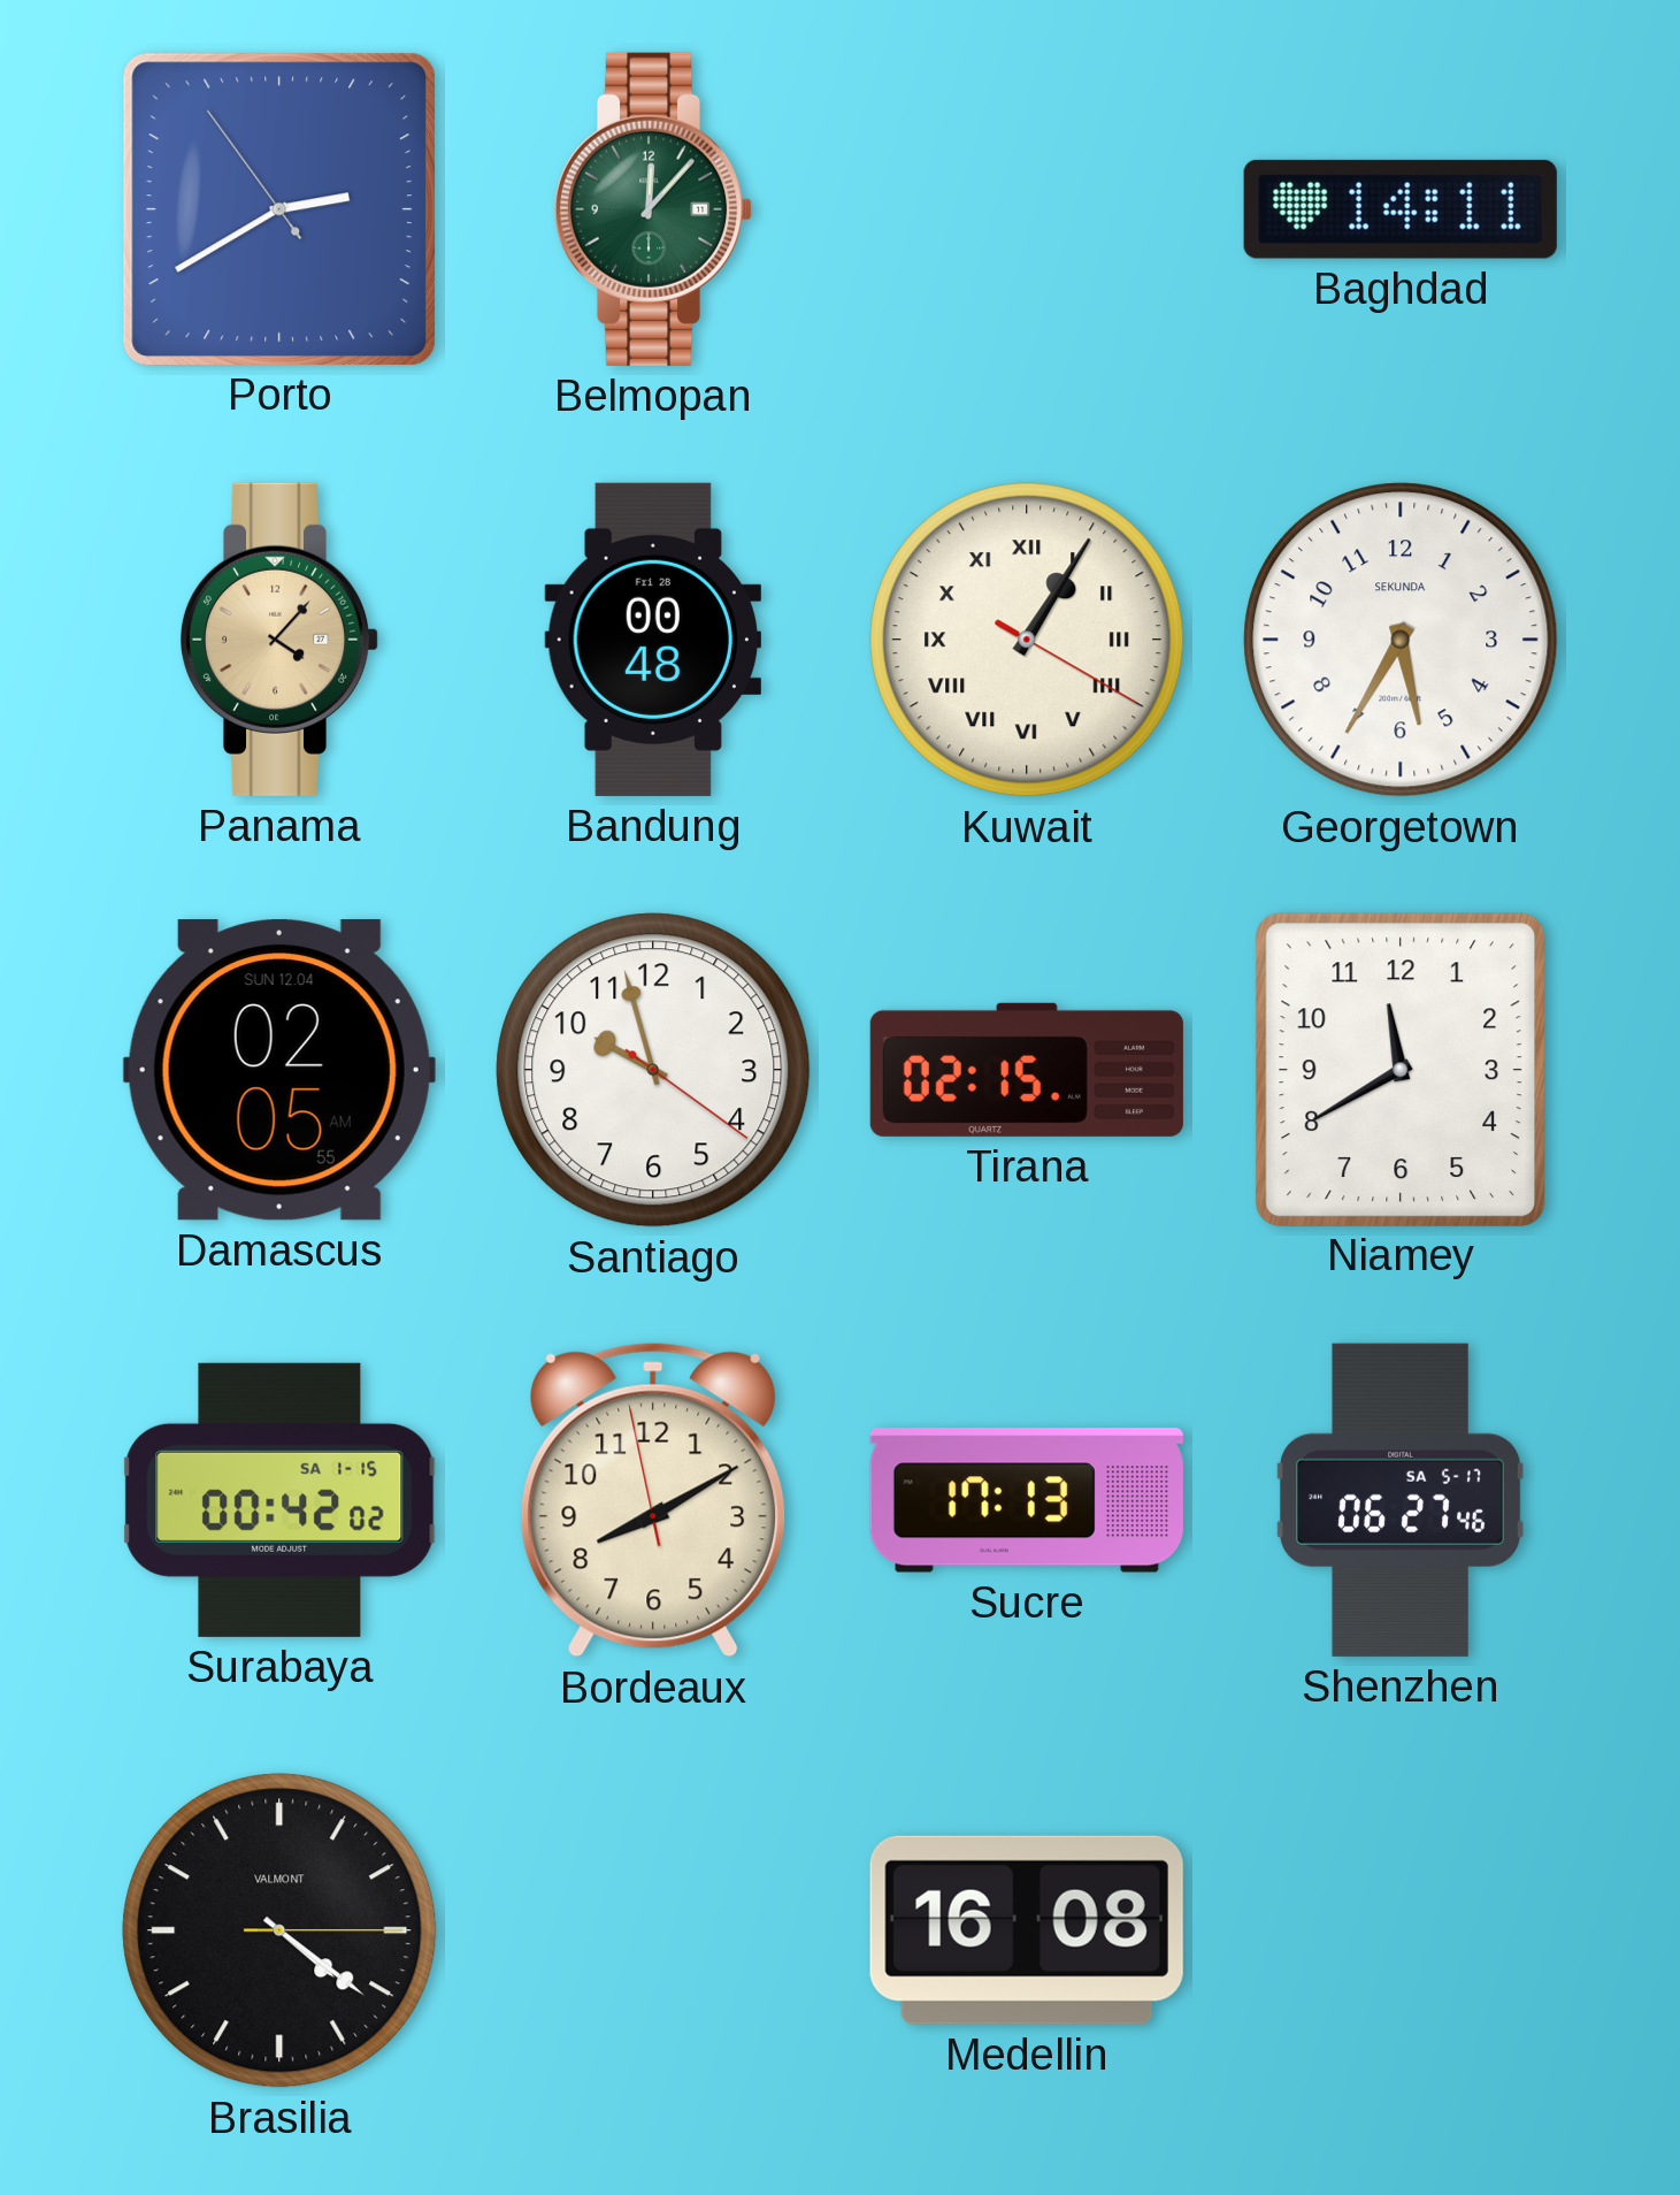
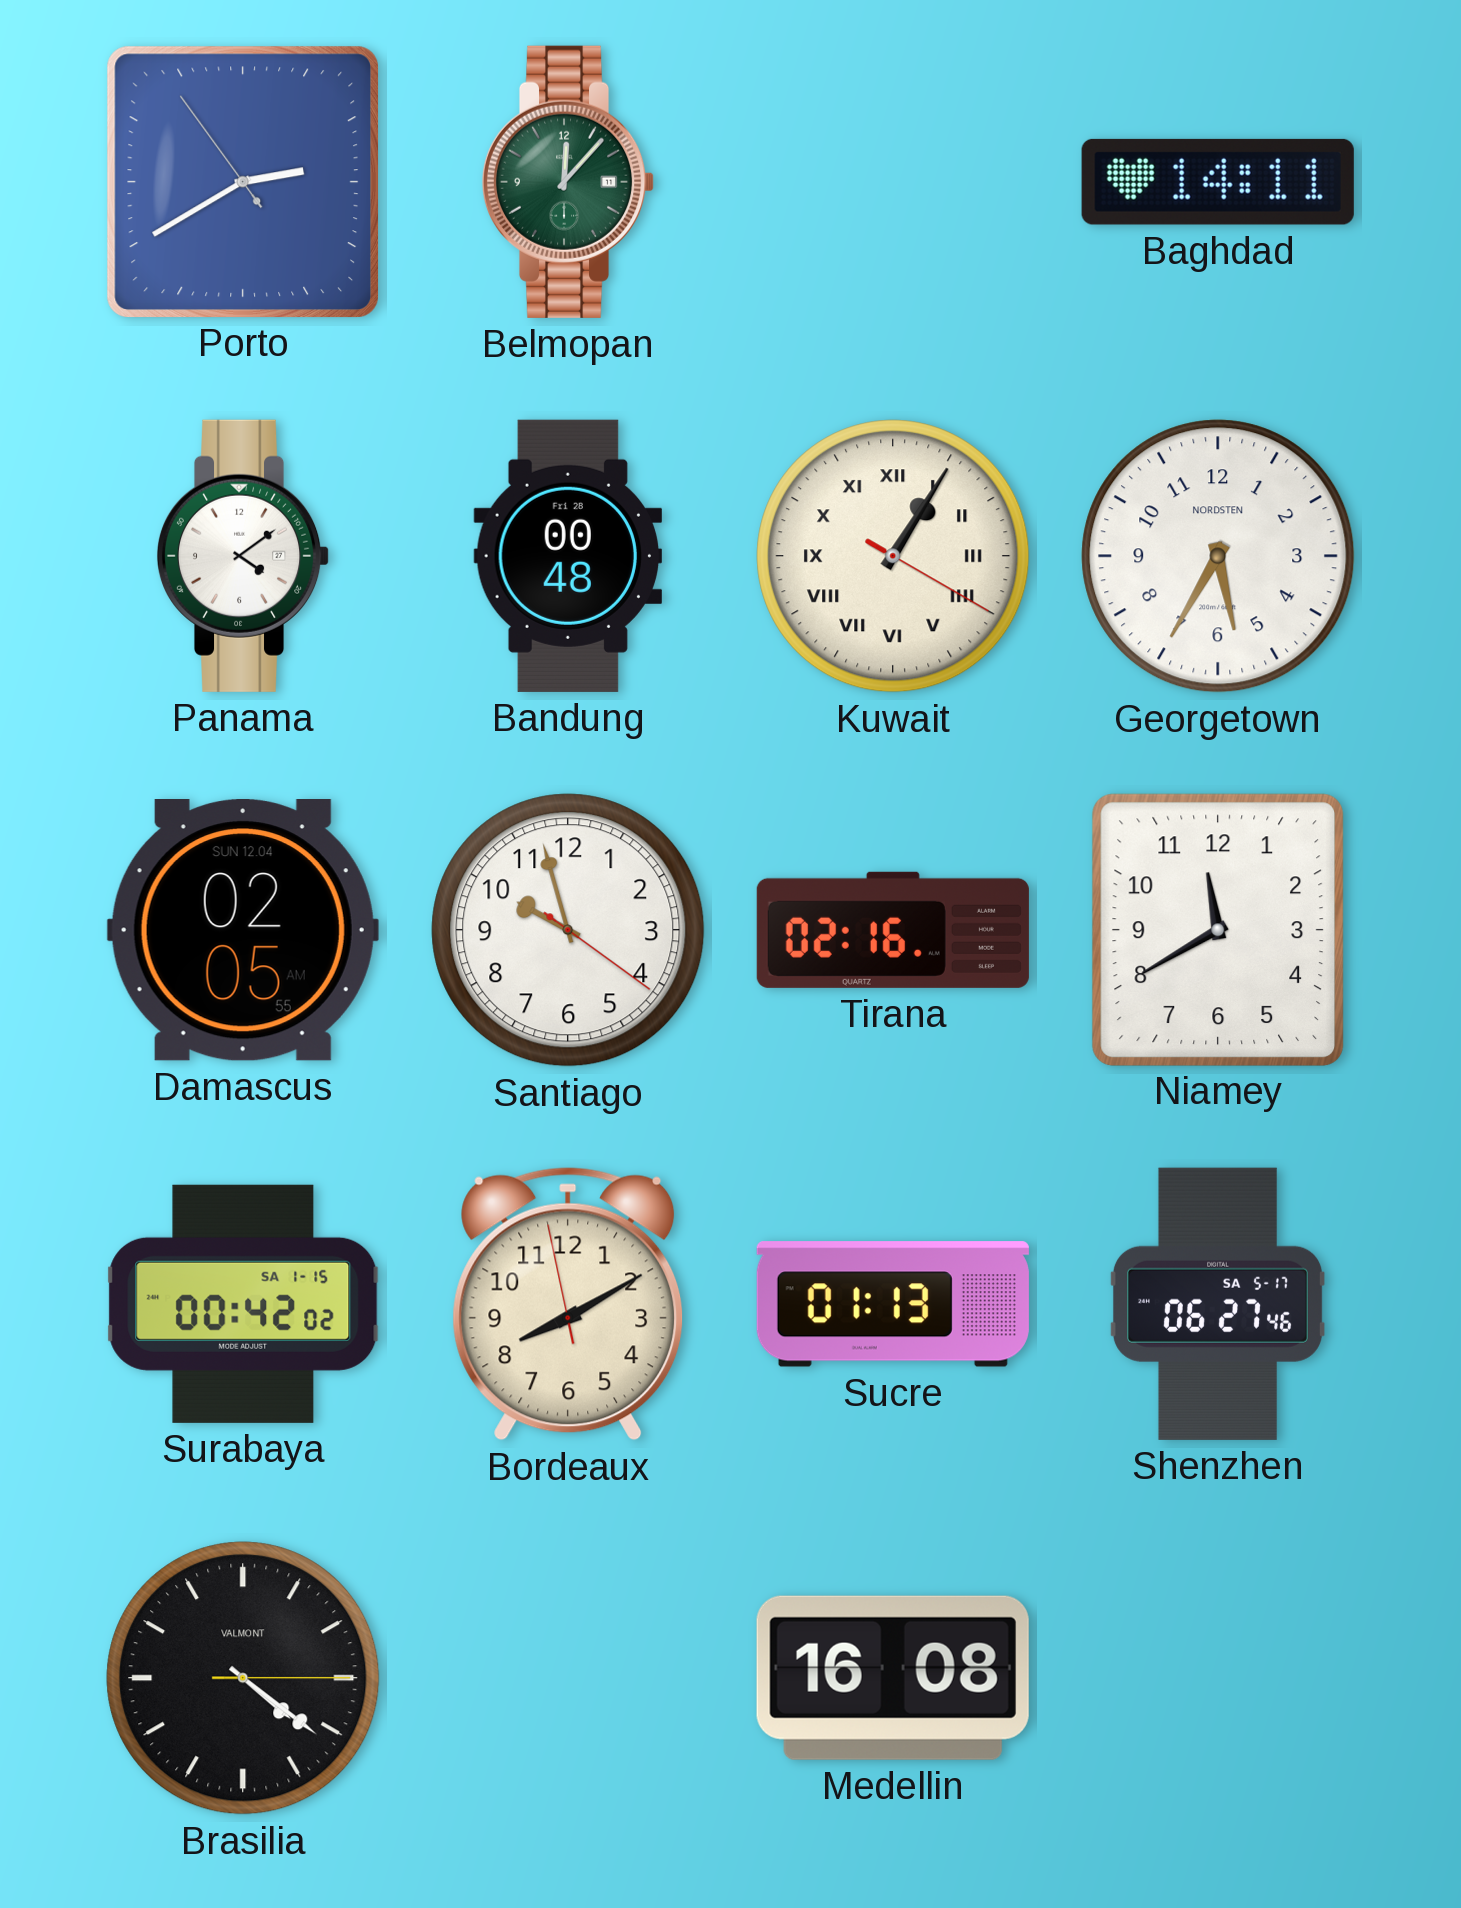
Panama: 4:07 -> 4:09 (243, 556)
Panama dial: champagne -> white (243, 556)
Georgetown brand: SEKUNDA -> NORDSTEN (1218, 556)
Tirana: 02:15 -> 02:16 (893, 930)
Sucre: 17:13 -> 01:13 (893, 1304)
